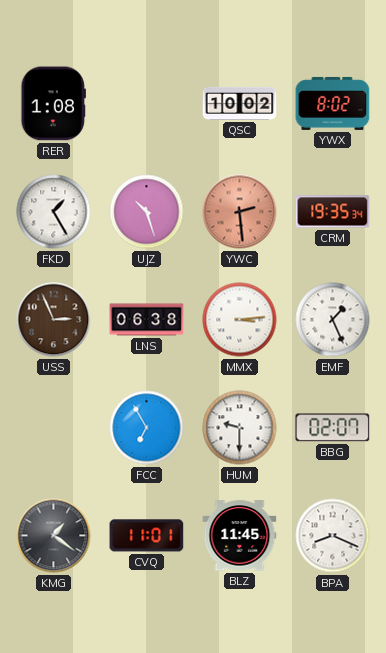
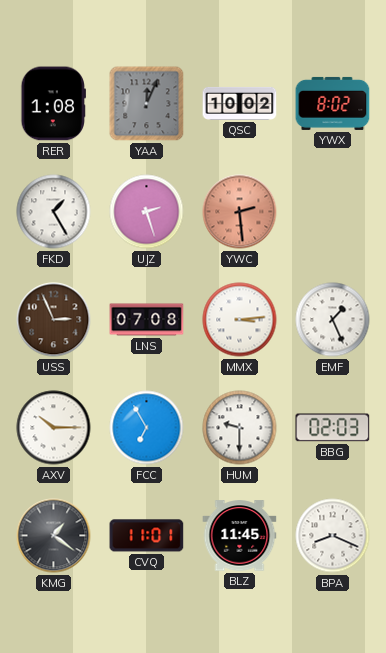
YAA: none -> 12:04 (147, 104)
UJZ: 10:27 -> 2:27 (147, 212)
CRM: 19:35 -> none (333, 212)
LNS: 06:38 -> 07:08 (147, 320)
AXV: none -> 10:15 (54, 428)
BBG: 02:07 -> 02:03 (333, 428)
